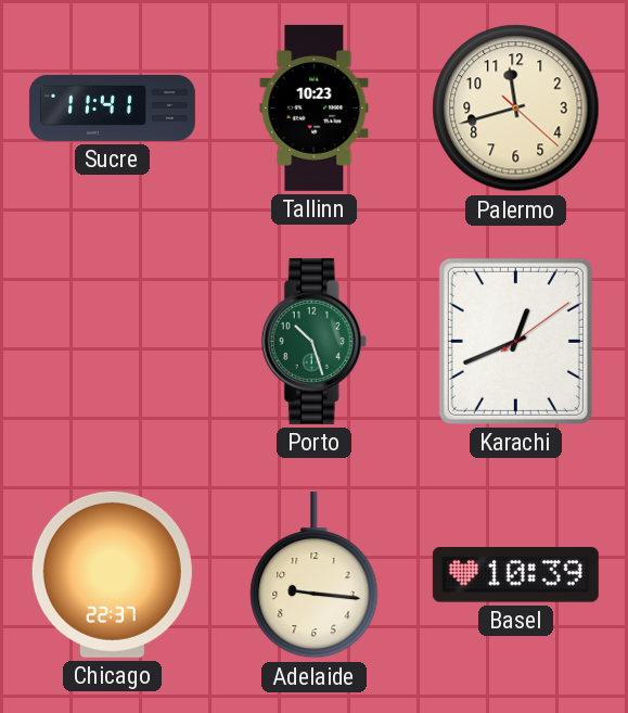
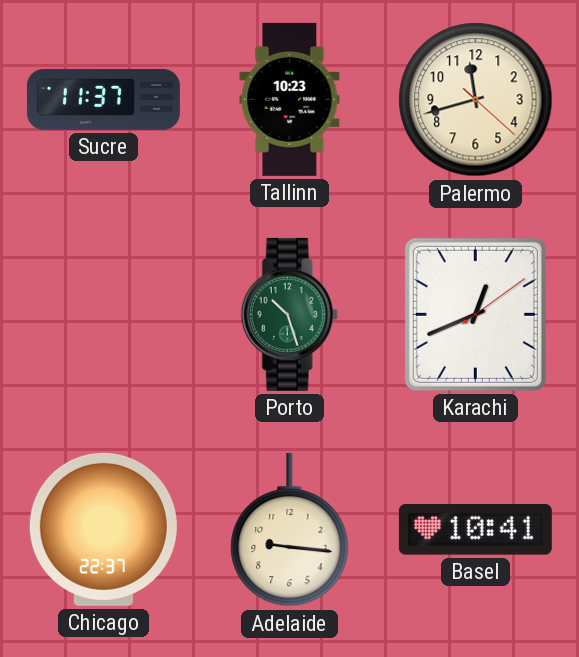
Sucre: 11:41 -> 11:37 (103, 99)
Basel: 10:39 -> 10:41 (475, 530)
